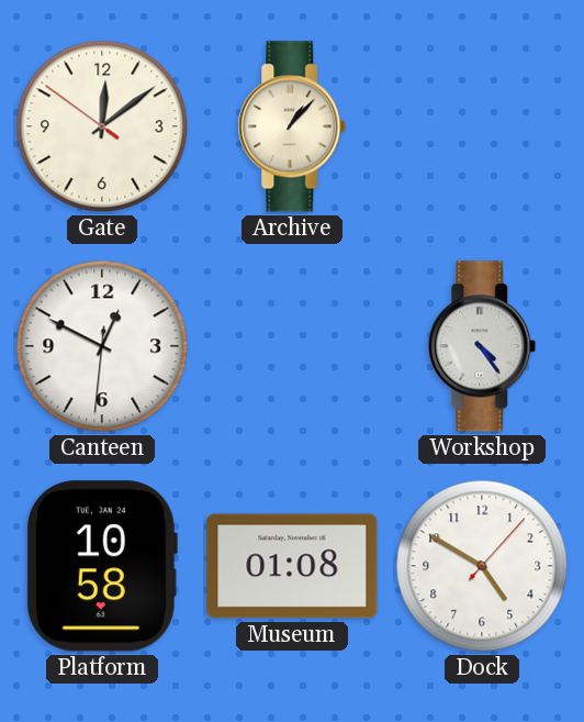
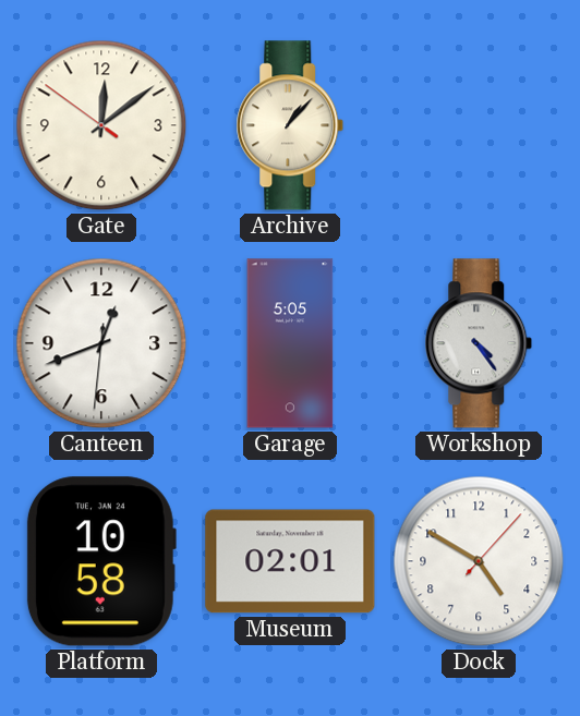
Canteen: 12:49 -> 12:41 (101, 343)
Garage: none -> 5:05 (290, 343)
Museum: 01:08 -> 02:01 (290, 561)
